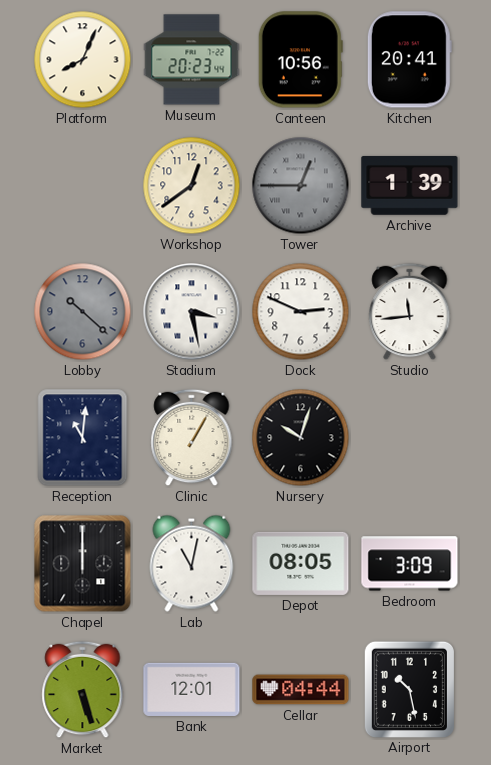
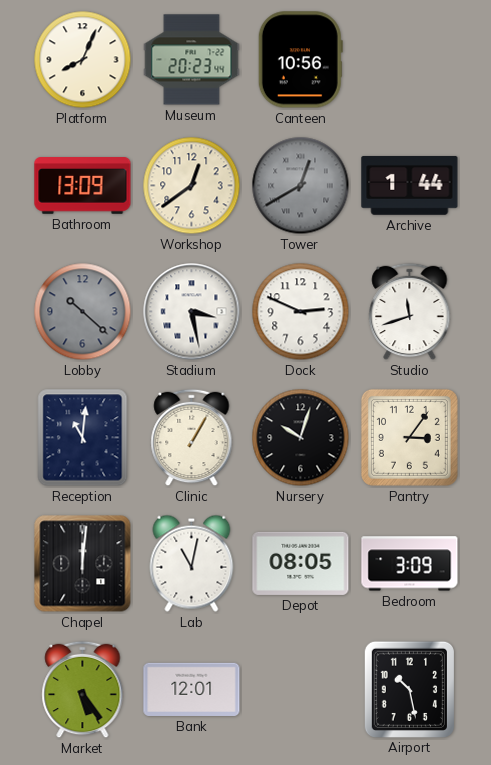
Kitchen: 20:41 -> none (409, 60)
Bathroom: none -> 13:09 (83, 186)
Tower: 12:45 -> 12:40 (301, 186)
Archive: 1:39 -> 1:44 (410, 185)
Studio: 11:44 -> 11:42 (410, 312)
Pantry: none -> 3:06 (409, 437)
Chapel: 12:00 -> 12:01 (83, 564)
Market: 5:27 -> 5:24 (83, 690)
Cellar: 04:44 -> none (301, 690)
